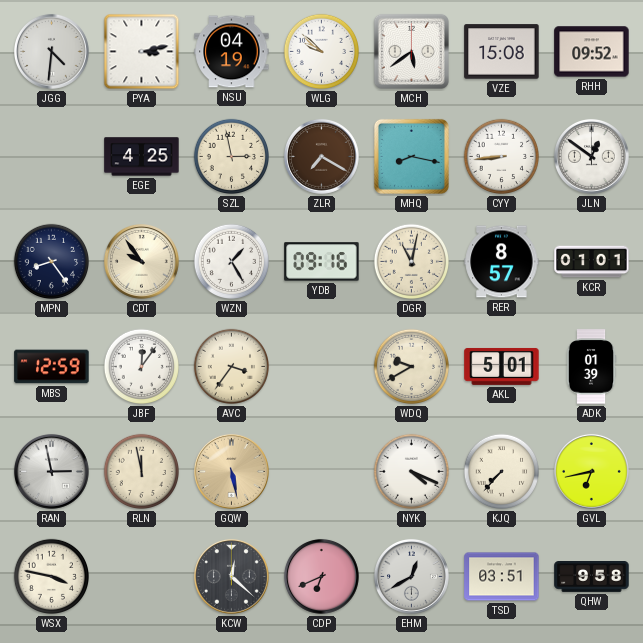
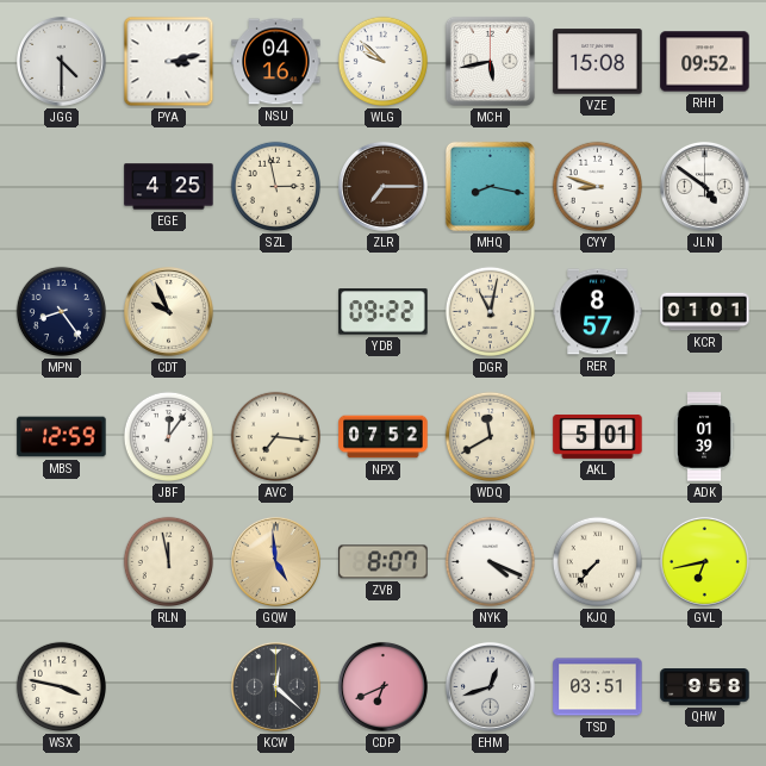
JGG: 4:31 -> 4:30 (61, 61)
NSU: 04:19 -> 04:16 (276, 62)
MCH: 5:39 -> 5:43 (490, 61)
ZLR: 7:20 -> 7:15 (382, 186)
CYY: 8:44 -> 8:48 (598, 187)
JLN: 12:51 -> 4:51 (704, 186)
CDT: 9:54 -> 9:56 (168, 311)
WZN: 1:25 -> none (232, 262)
YDB: 09:16 -> 09:22 (384, 312)
AVC: 3:36 -> 7:16 (276, 437)
NPX: none -> 07:52 (384, 437)
WDQ: 9:40 -> 11:40 (491, 437)
RAN: 2:58 -> none (51, 471)
GQW: 5:28 -> 4:59 (275, 561)
ZVB: none -> 8:07 (384, 562)
EHM: 12:40 -> 12:42 (490, 686)
